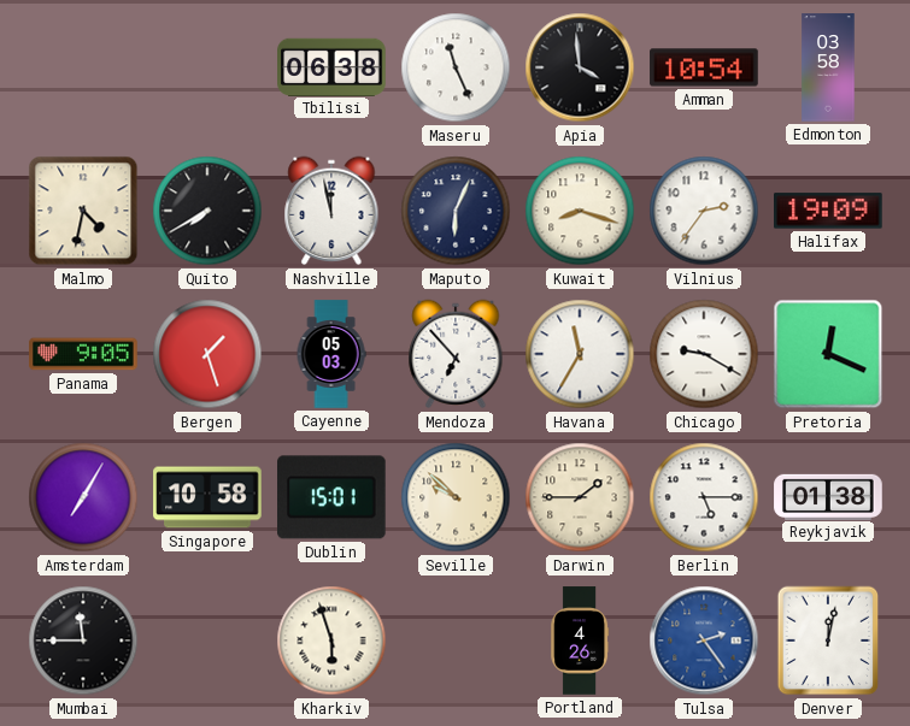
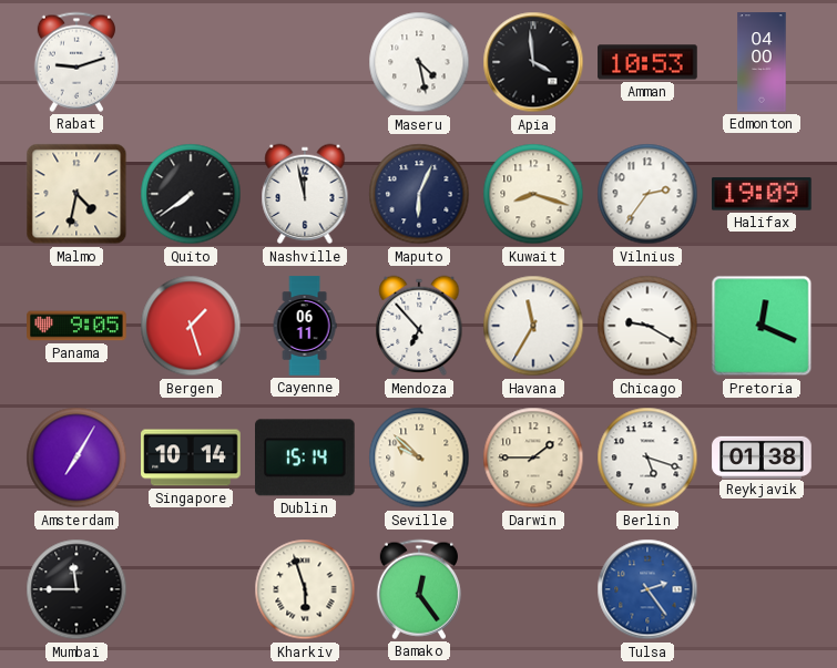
Rabat: none -> 9:12 (76, 62)
Tbilisi: 06:38 -> none (331, 66)
Maseru: 11:26 -> 4:28 (419, 62)
Amman: 10:54 -> 10:53 (647, 62)
Edmonton: 03:58 -> 04:00 (762, 62)
Quito: 7:40 -> 7:39 (191, 194)
Cayenne: 05:03 -> 06:11 (305, 326)
Singapore: 10:58 -> 10:14 (191, 458)
Dublin: 15:01 -> 15:14 (306, 458)
Berlin: 5:15 -> 5:18 (647, 458)
Bamako: none -> 12:24 (419, 589)
Portland: 4:26 -> none (580, 641)
Denver: 12:02 -> none (828, 641)
